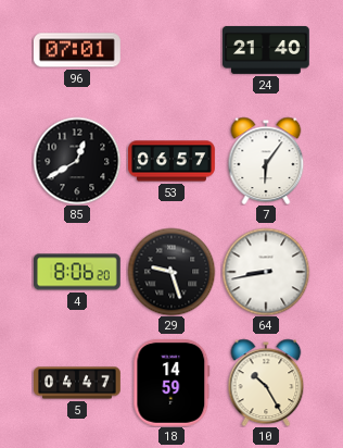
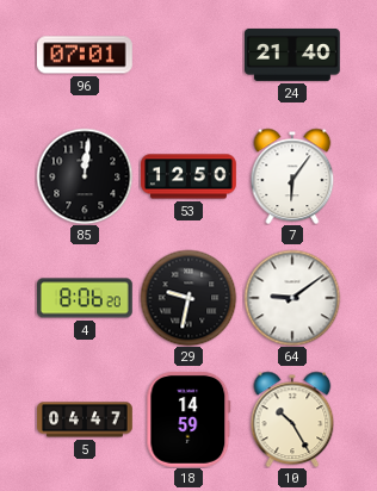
85: 12:40 -> 12:01 (85, 176)
53: 06:57 -> 12:50 (188, 176)
29: 9:27 -> 9:32 (188, 298)
64: 8:43 -> 9:09 (292, 298)
